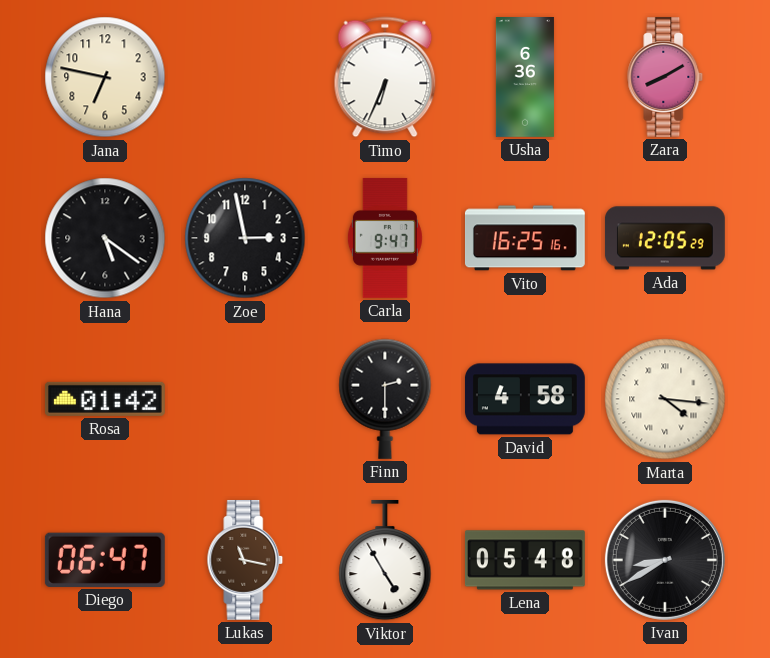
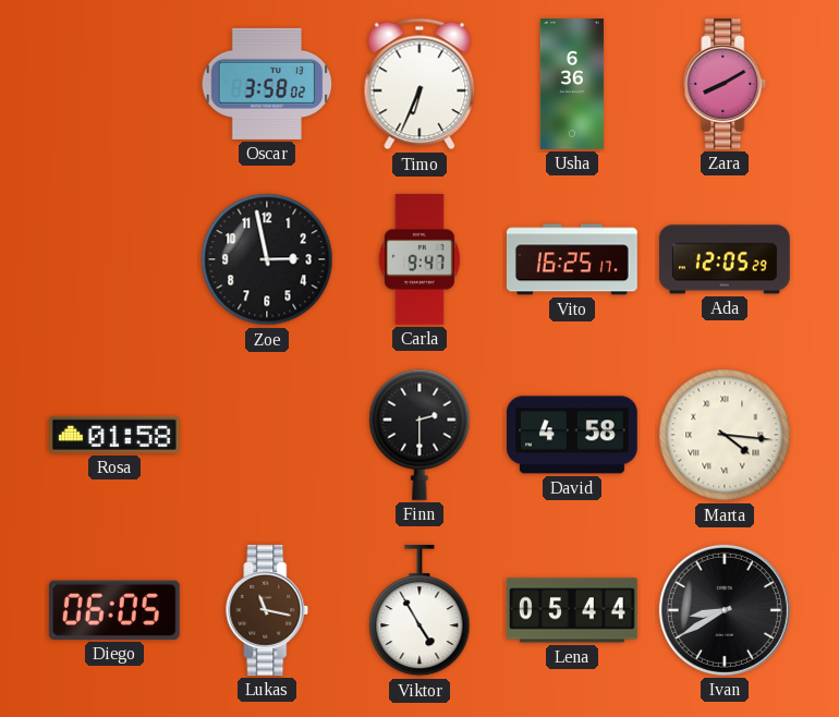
Jana: 6:47 -> none (105, 77)
Oscar: none -> 3:58 (267, 84)
Hana: 5:21 -> none (105, 238)
Vito: 16:25:16 -> 16:25:17 (572, 259)
Rosa: 01:42 -> 01:58 (114, 435)
Diego: 06:47 -> 06:05 (114, 610)
Lena: 05:48 -> 05:44 (572, 610)
